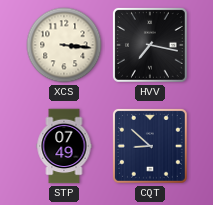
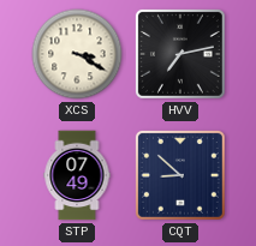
XCS: 3:16 -> 3:20 (77, 54)
HVV: 7:17 -> 7:13 (180, 54)
